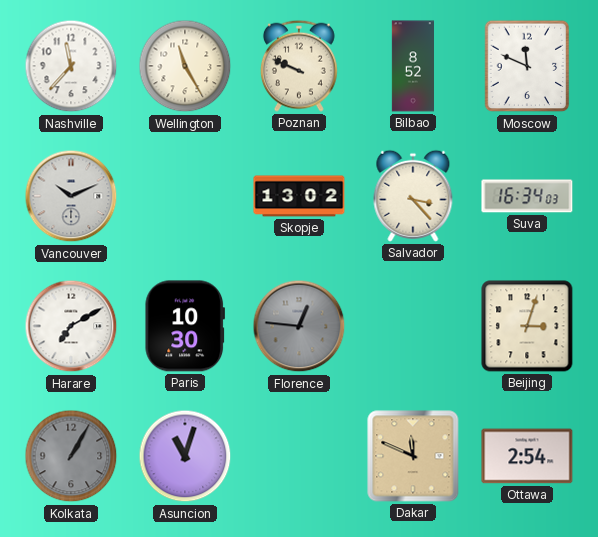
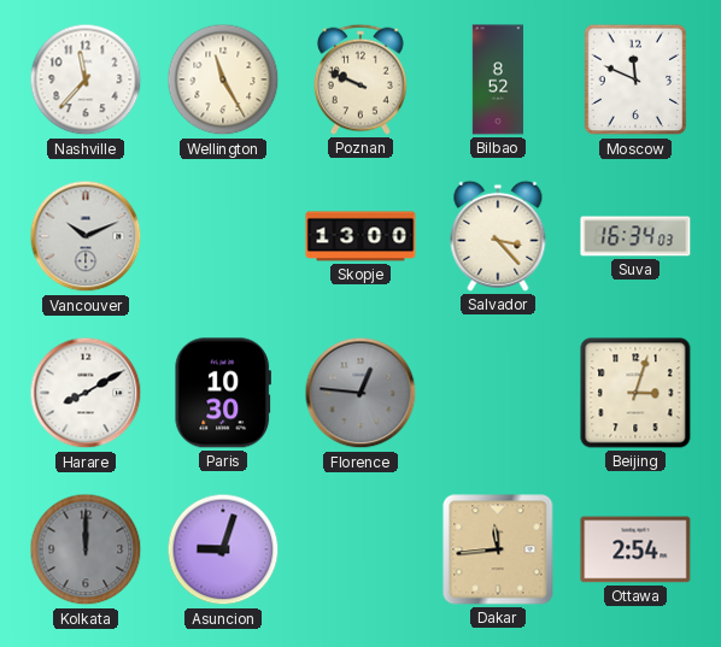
Skopje: 13:02 -> 13:00 (360, 236)
Harare: 7:10 -> 8:10 (86, 393)
Kolkata: 1:05 -> 12:00 (86, 549)
Asuncion: 11:03 -> 9:03 (223, 549)
Dakar: 11:49 -> 11:44 (498, 549)
